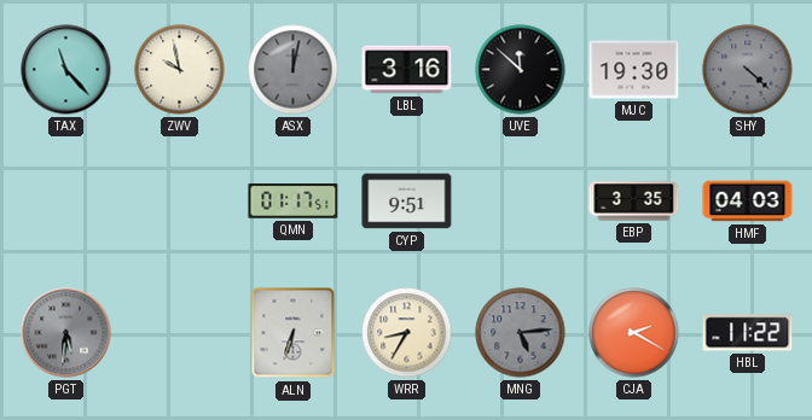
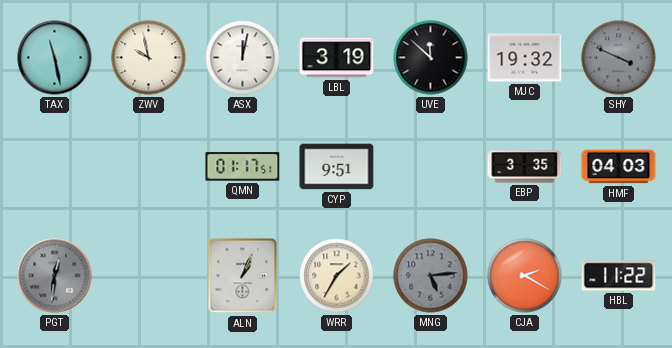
TAX: 11:23 -> 11:28 (55, 58)
ASX dial: grey -> white (243, 58)
LBL: 3:16 -> 3:19 (337, 58)
MJC: 19:30 -> 19:32 (525, 58)
SHY: 4:22 -> 3:49 (619, 58)
PGT: 5:31 -> 12:31 (55, 276)
ALN: 6:33 -> 1:04 (243, 276)
WRR: 8:35 -> 1:35 (337, 276)
